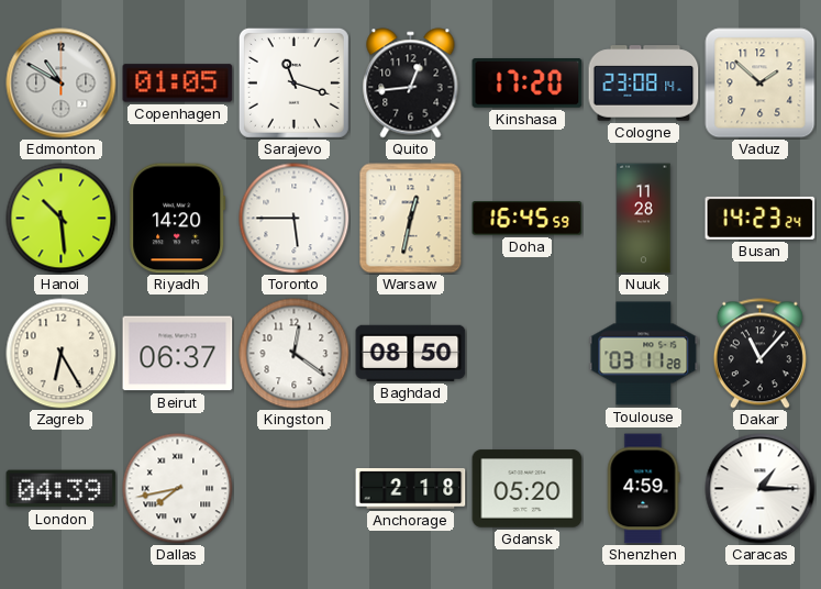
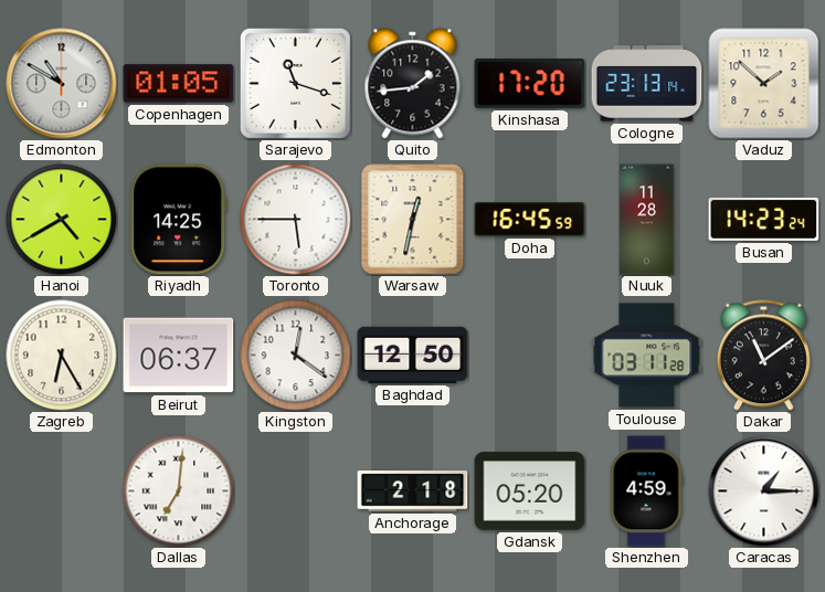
Quito: 12:44 -> 1:44 (413, 84)
Cologne: 23:08 -> 23:13 (647, 84)
Hanoi: 10:29 -> 4:40 (62, 220)
Riyadh: 14:20 -> 14:25 (179, 220)
Baghdad: 08:50 -> 12:50 (413, 355)
Dakar: 11:07 -> 11:09 (763, 356)
London: 04:39 -> none (62, 489)
Dallas: 7:43 -> 7:01 (179, 491)
